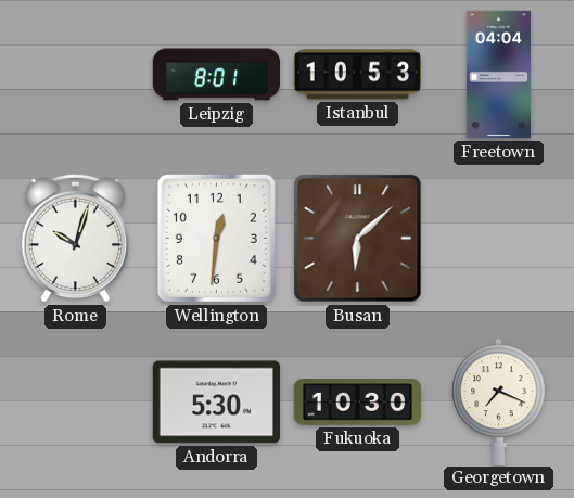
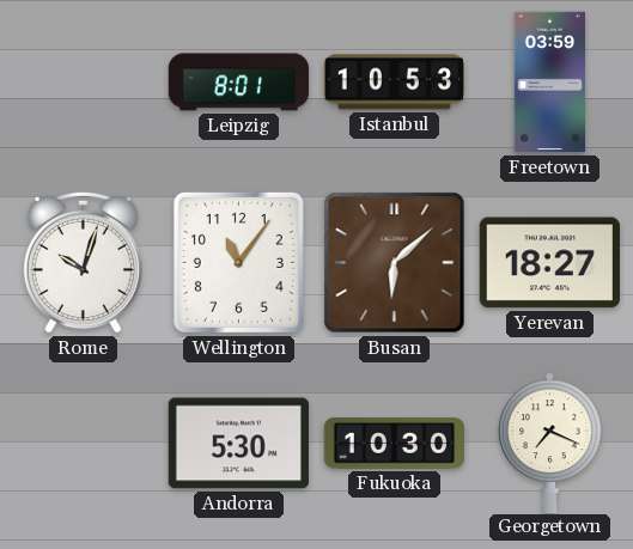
Freetown: 04:04 -> 03:59 (549, 83)
Wellington: 12:31 -> 11:06 (238, 262)
Yerevan: none -> 18:27 (549, 263)
